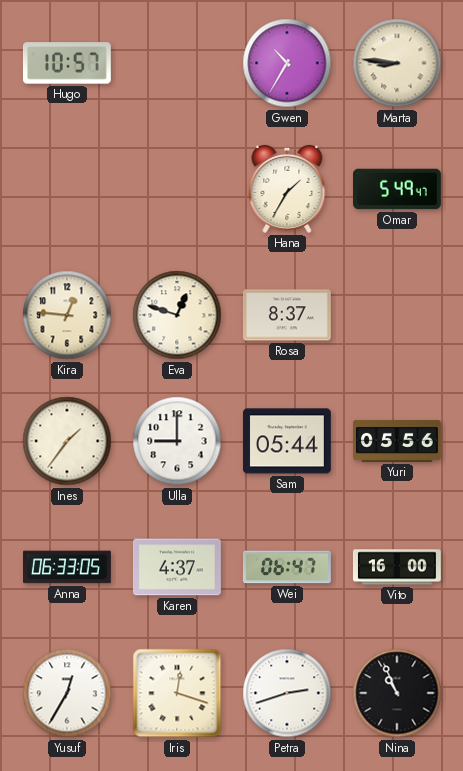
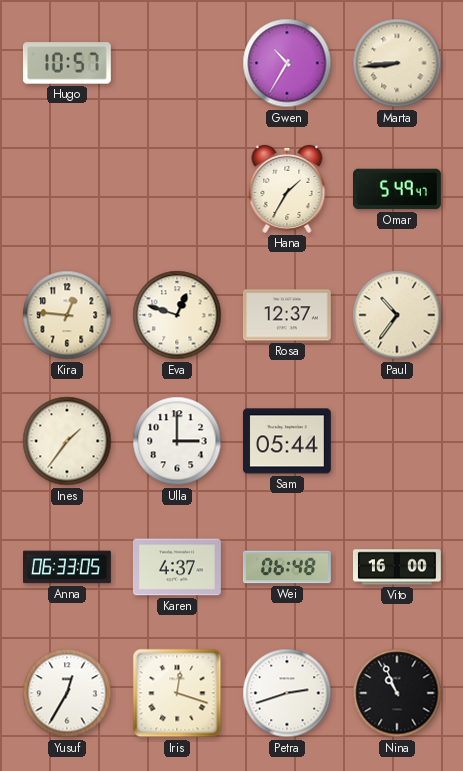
Marta: 8:46 -> 8:44 (397, 63)
Rosa: 8:37 -> 12:37 (287, 315)
Paul: none -> 10:36 (397, 315)
Ulla: 9:00 -> 3:00 (177, 441)
Yuri: 05:56 -> none (397, 441)
Wei: 06:47 -> 06:48 (287, 567)
